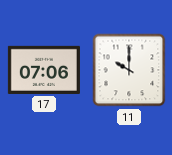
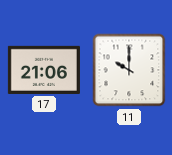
17: 07:06 -> 21:06 (44, 70)
